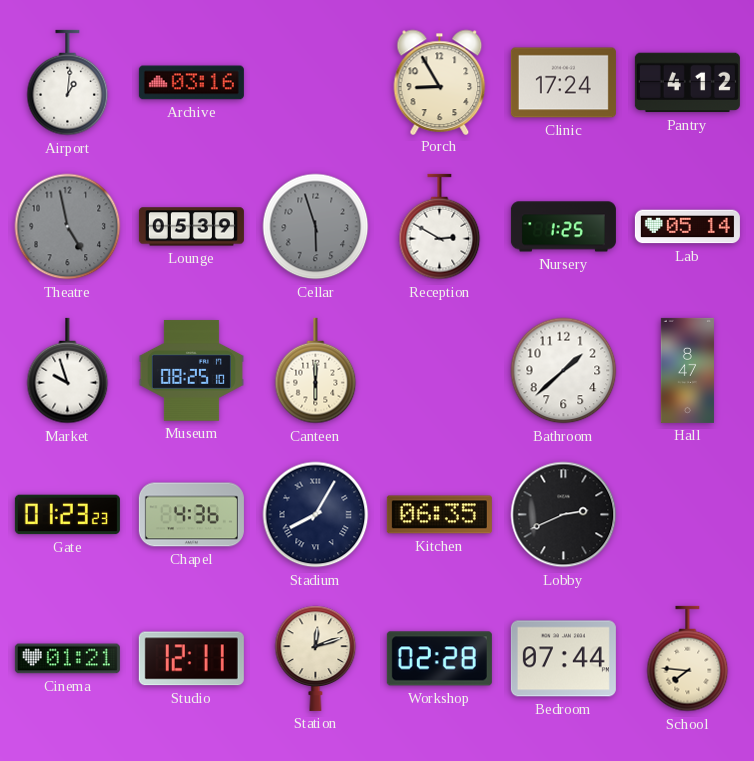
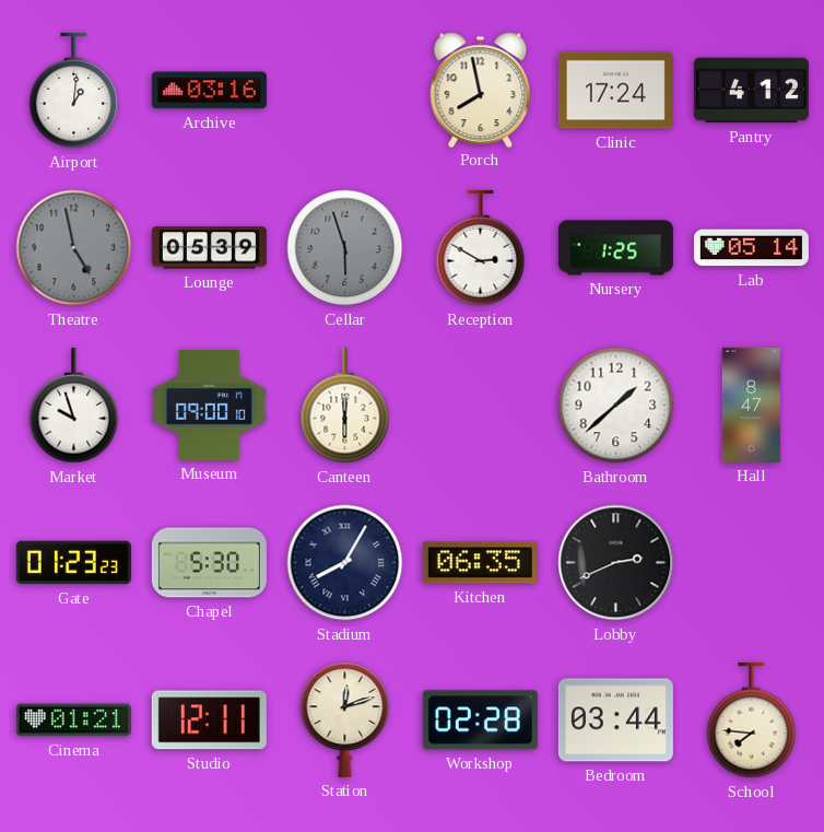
Porch: 8:55 -> 7:58 (481, 90)
Museum: 08:25 -> 09:00 (209, 406)
Chapel: 4:36 -> 5:30 (209, 563)
Bedroom: 07:44 -> 03:44 (615, 720)
